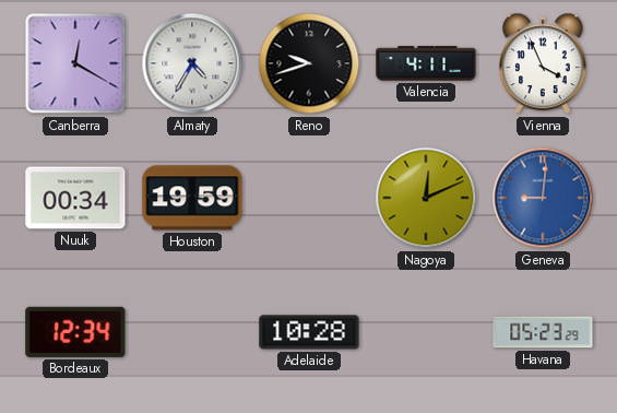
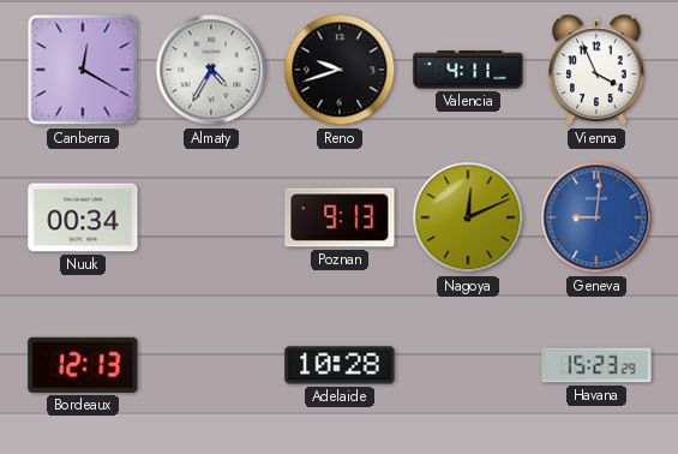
Houston: 19:59 -> none (192, 198)
Poznan: none -> 9:13 (340, 217)
Bordeaux: 12:34 -> 12:13 (83, 365)
Havana: 05:23 -> 15:23 (596, 365)
